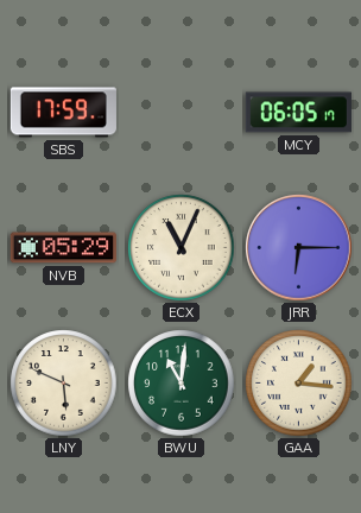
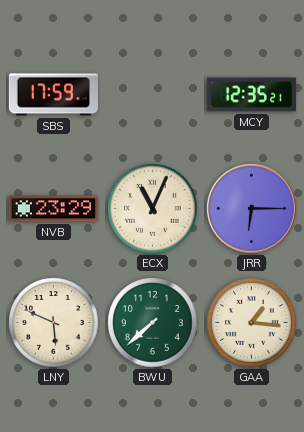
MCY: 06:05 -> 12:35 (251, 95)
NVB: 05:29 -> 23:29 (53, 209)
BWU: 11:01 -> 7:38 (153, 323)
